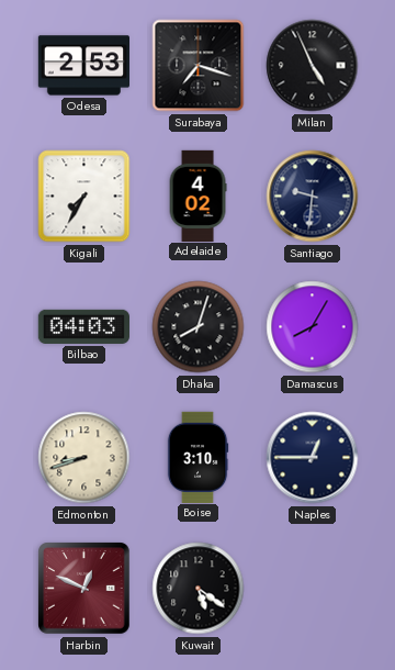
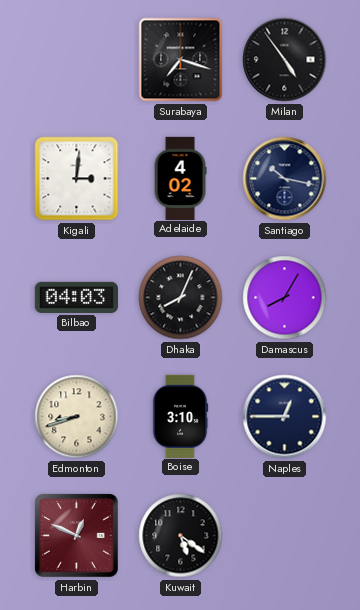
Odesa: 2:53 -> none (83, 66)
Milan: 4:56 -> 4:54 (285, 60)
Kigali: 7:35 -> 3:01 (77, 179)
Santiago: 9:31 -> 10:17 (285, 179)
Dhaka: 8:03 -> 8:04 (181, 298)
